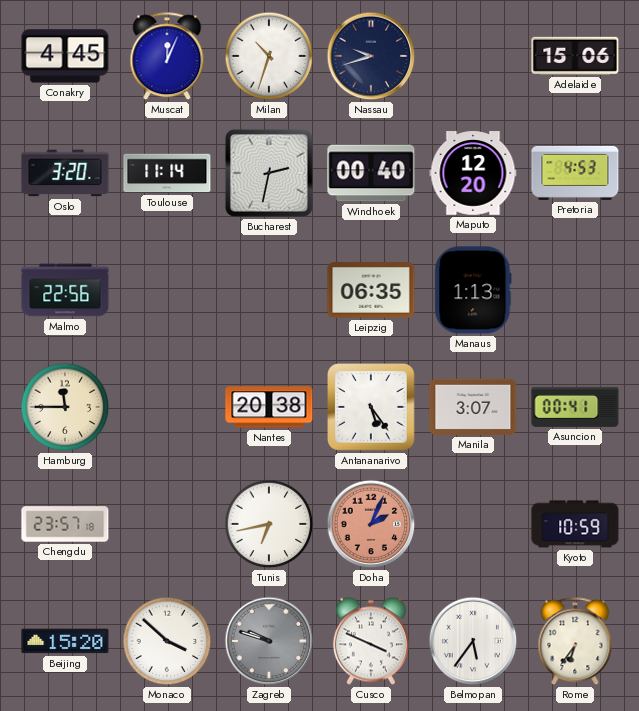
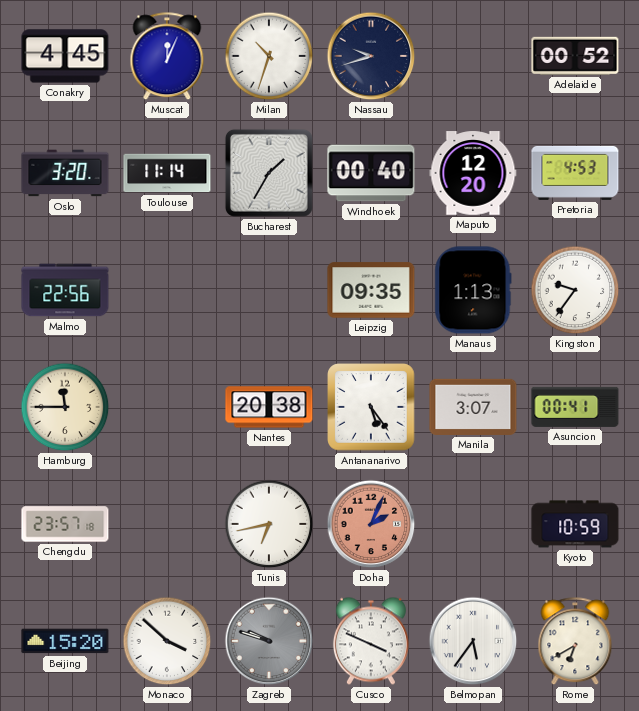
Adelaide: 15:06 -> 00:52 (575, 56)
Bucharest: 2:32 -> 1:35 (269, 173)
Leipzig: 06:35 -> 09:35 (371, 290)
Kingston: none -> 9:36 (575, 290)
Rome: 6:36 -> 6:40 (575, 642)
